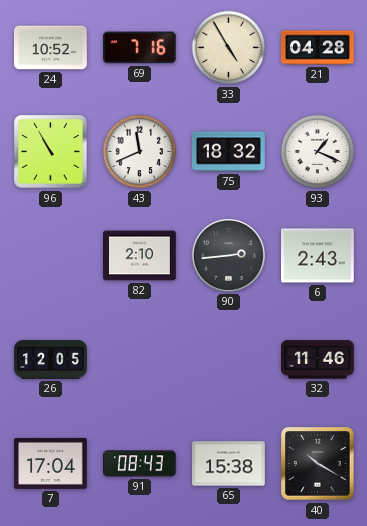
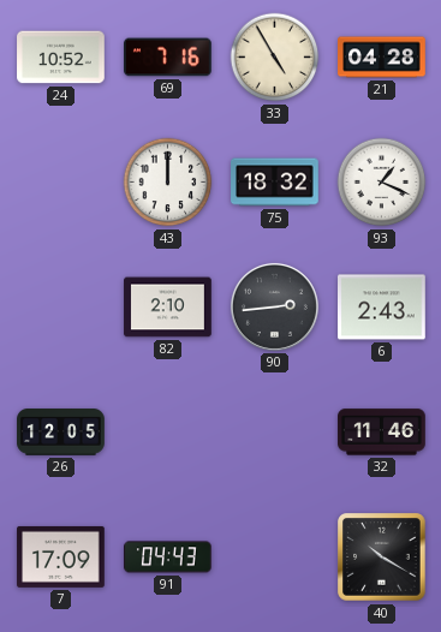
96: 10:55 -> none (51, 152)
43: 11:41 -> 12:00 (168, 183)
7: 17:04 -> 17:09 (61, 556)
91: 08:43 -> 04:43 (168, 558)
65: 15:38 -> none (229, 464)
